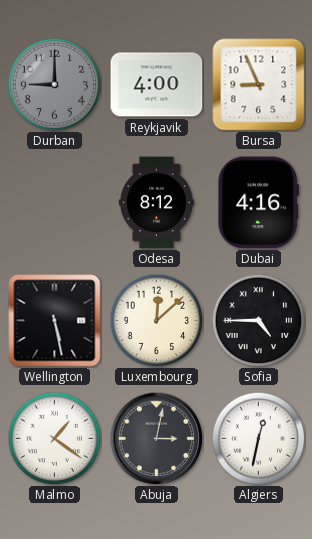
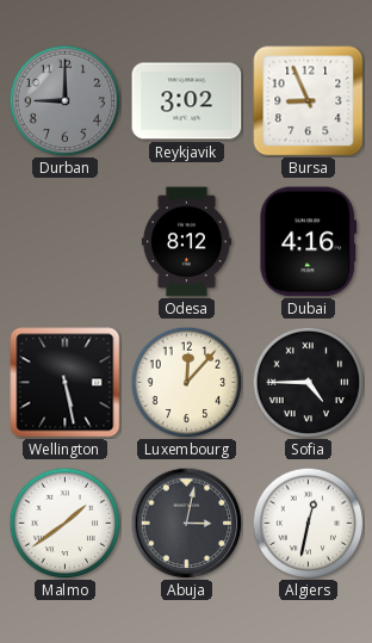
Reykjavik: 4:00 -> 3:02 (187, 101)
Luxembourg: 12:08 -> 12:07 (186, 382)
Malmo: 1:21 -> 1:39 (64, 523)
